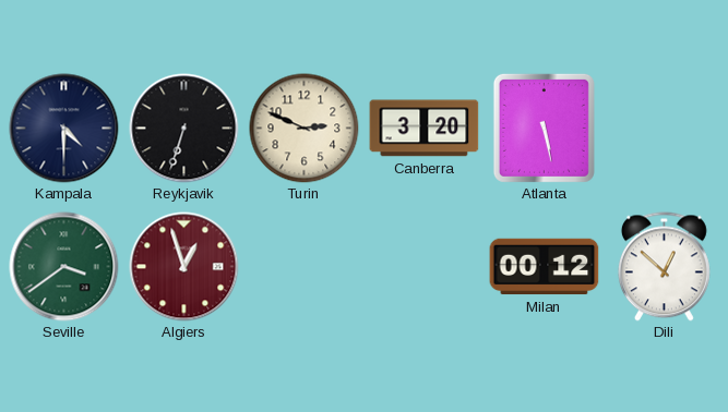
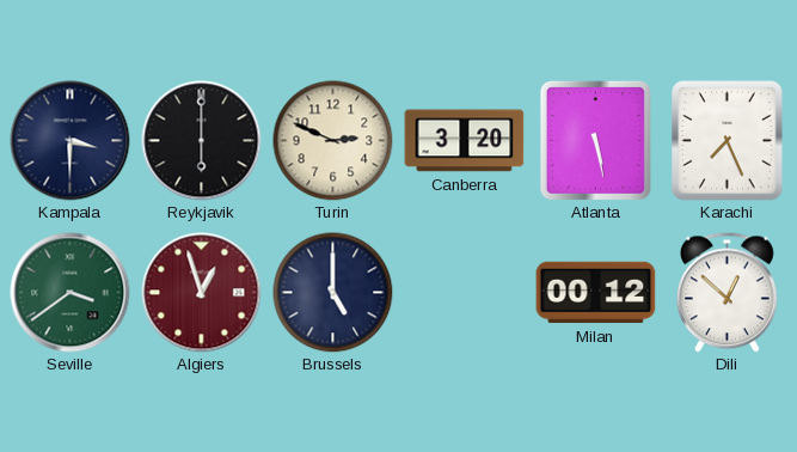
Kampala: 4:30 -> 3:30 (70, 141)
Reykjavik: 6:33 -> 6:00 (202, 141)
Karachi: none -> 7:26 (728, 141)
Brussels: none -> 5:00 (333, 293)
